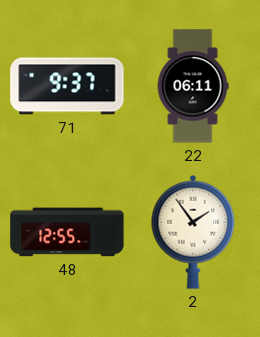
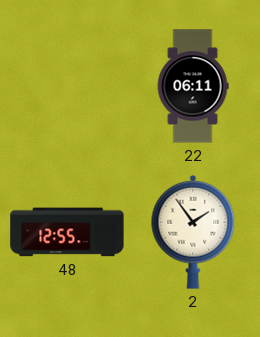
71: 9:37 -> none (67, 86)
